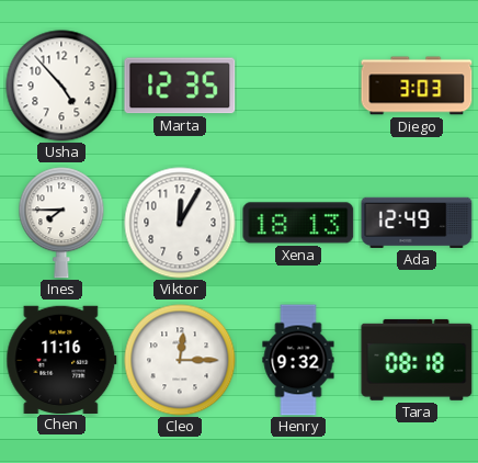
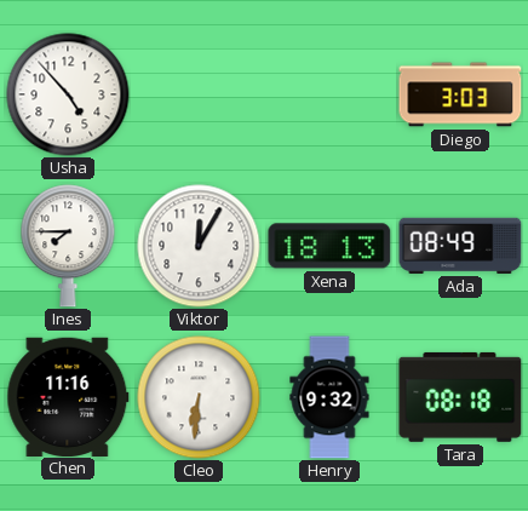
Marta: 12:35 -> none (180, 86)
Ada: 12:49 -> 08:49 (460, 246)
Cleo: 12:15 -> 6:31 (199, 397)
